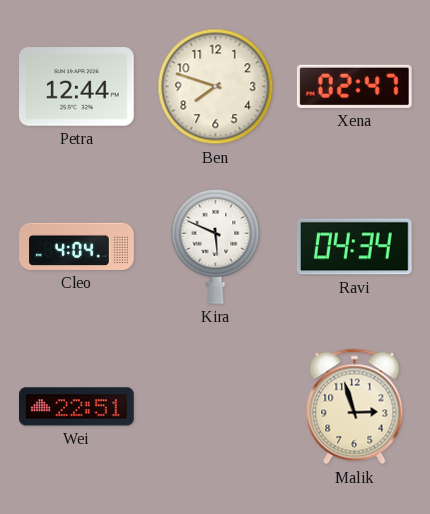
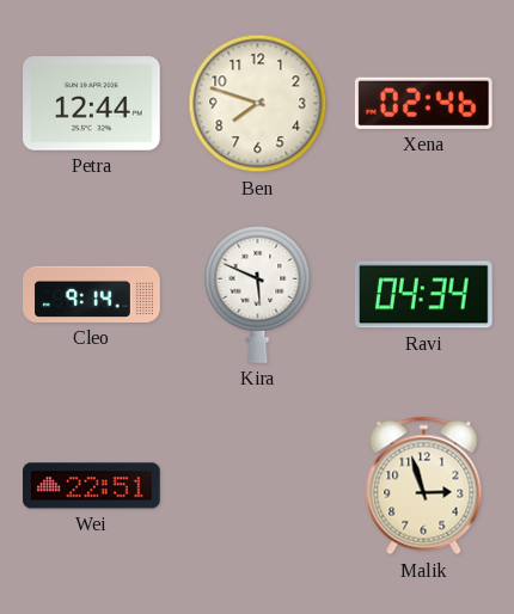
Xena: 02:47 -> 02:46 (423, 103)
Cleo: 4:04 -> 9:14 (92, 294)
